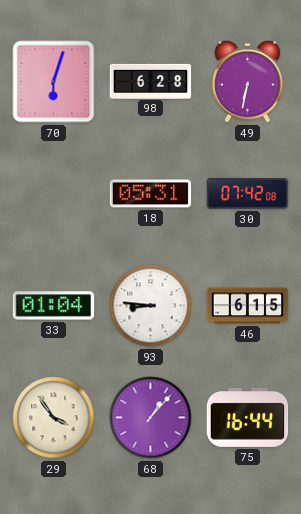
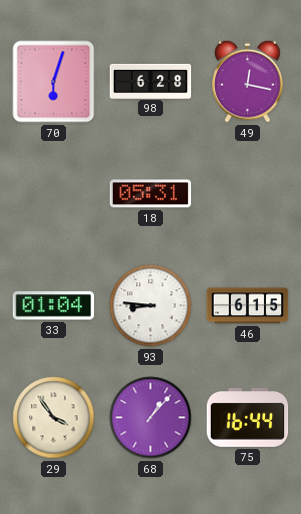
49: 6:32 -> 12:17 (248, 81)
30: 07:42 -> none (248, 194)
